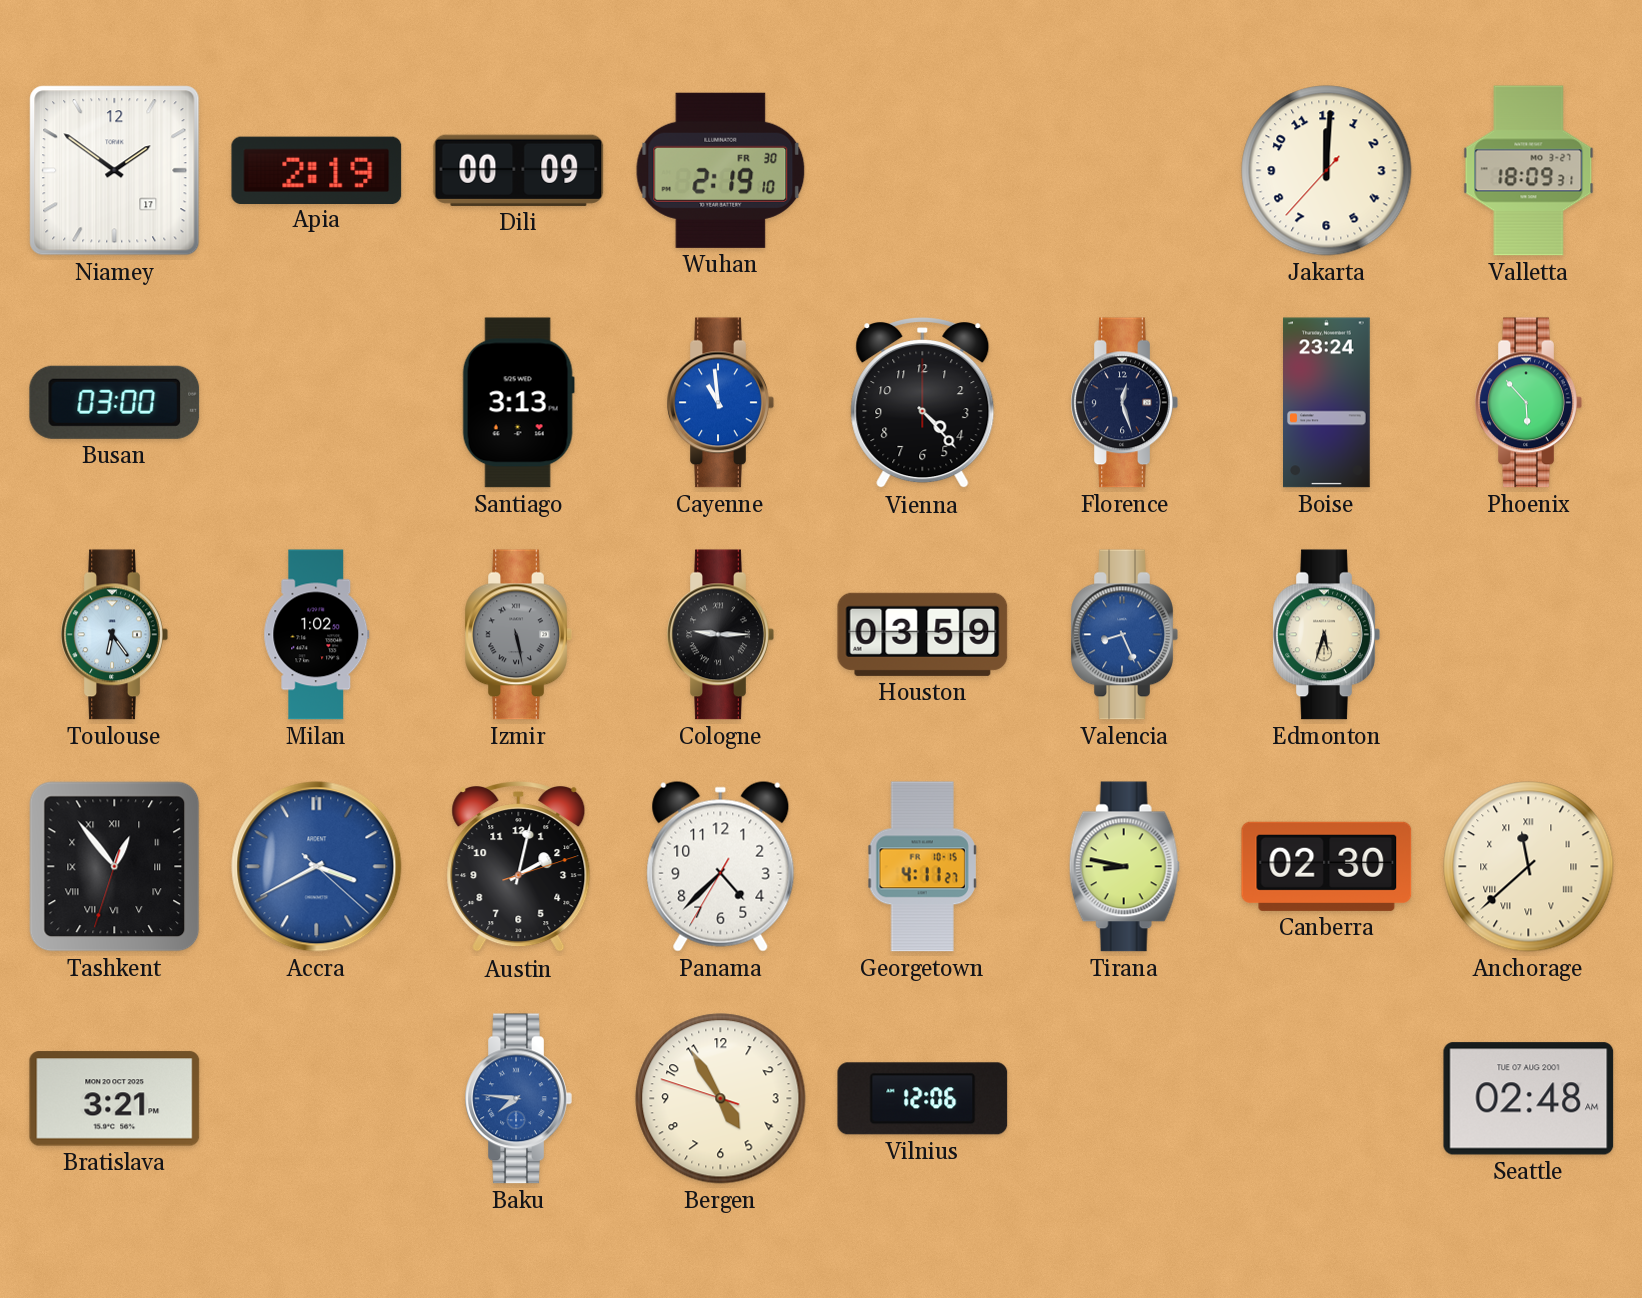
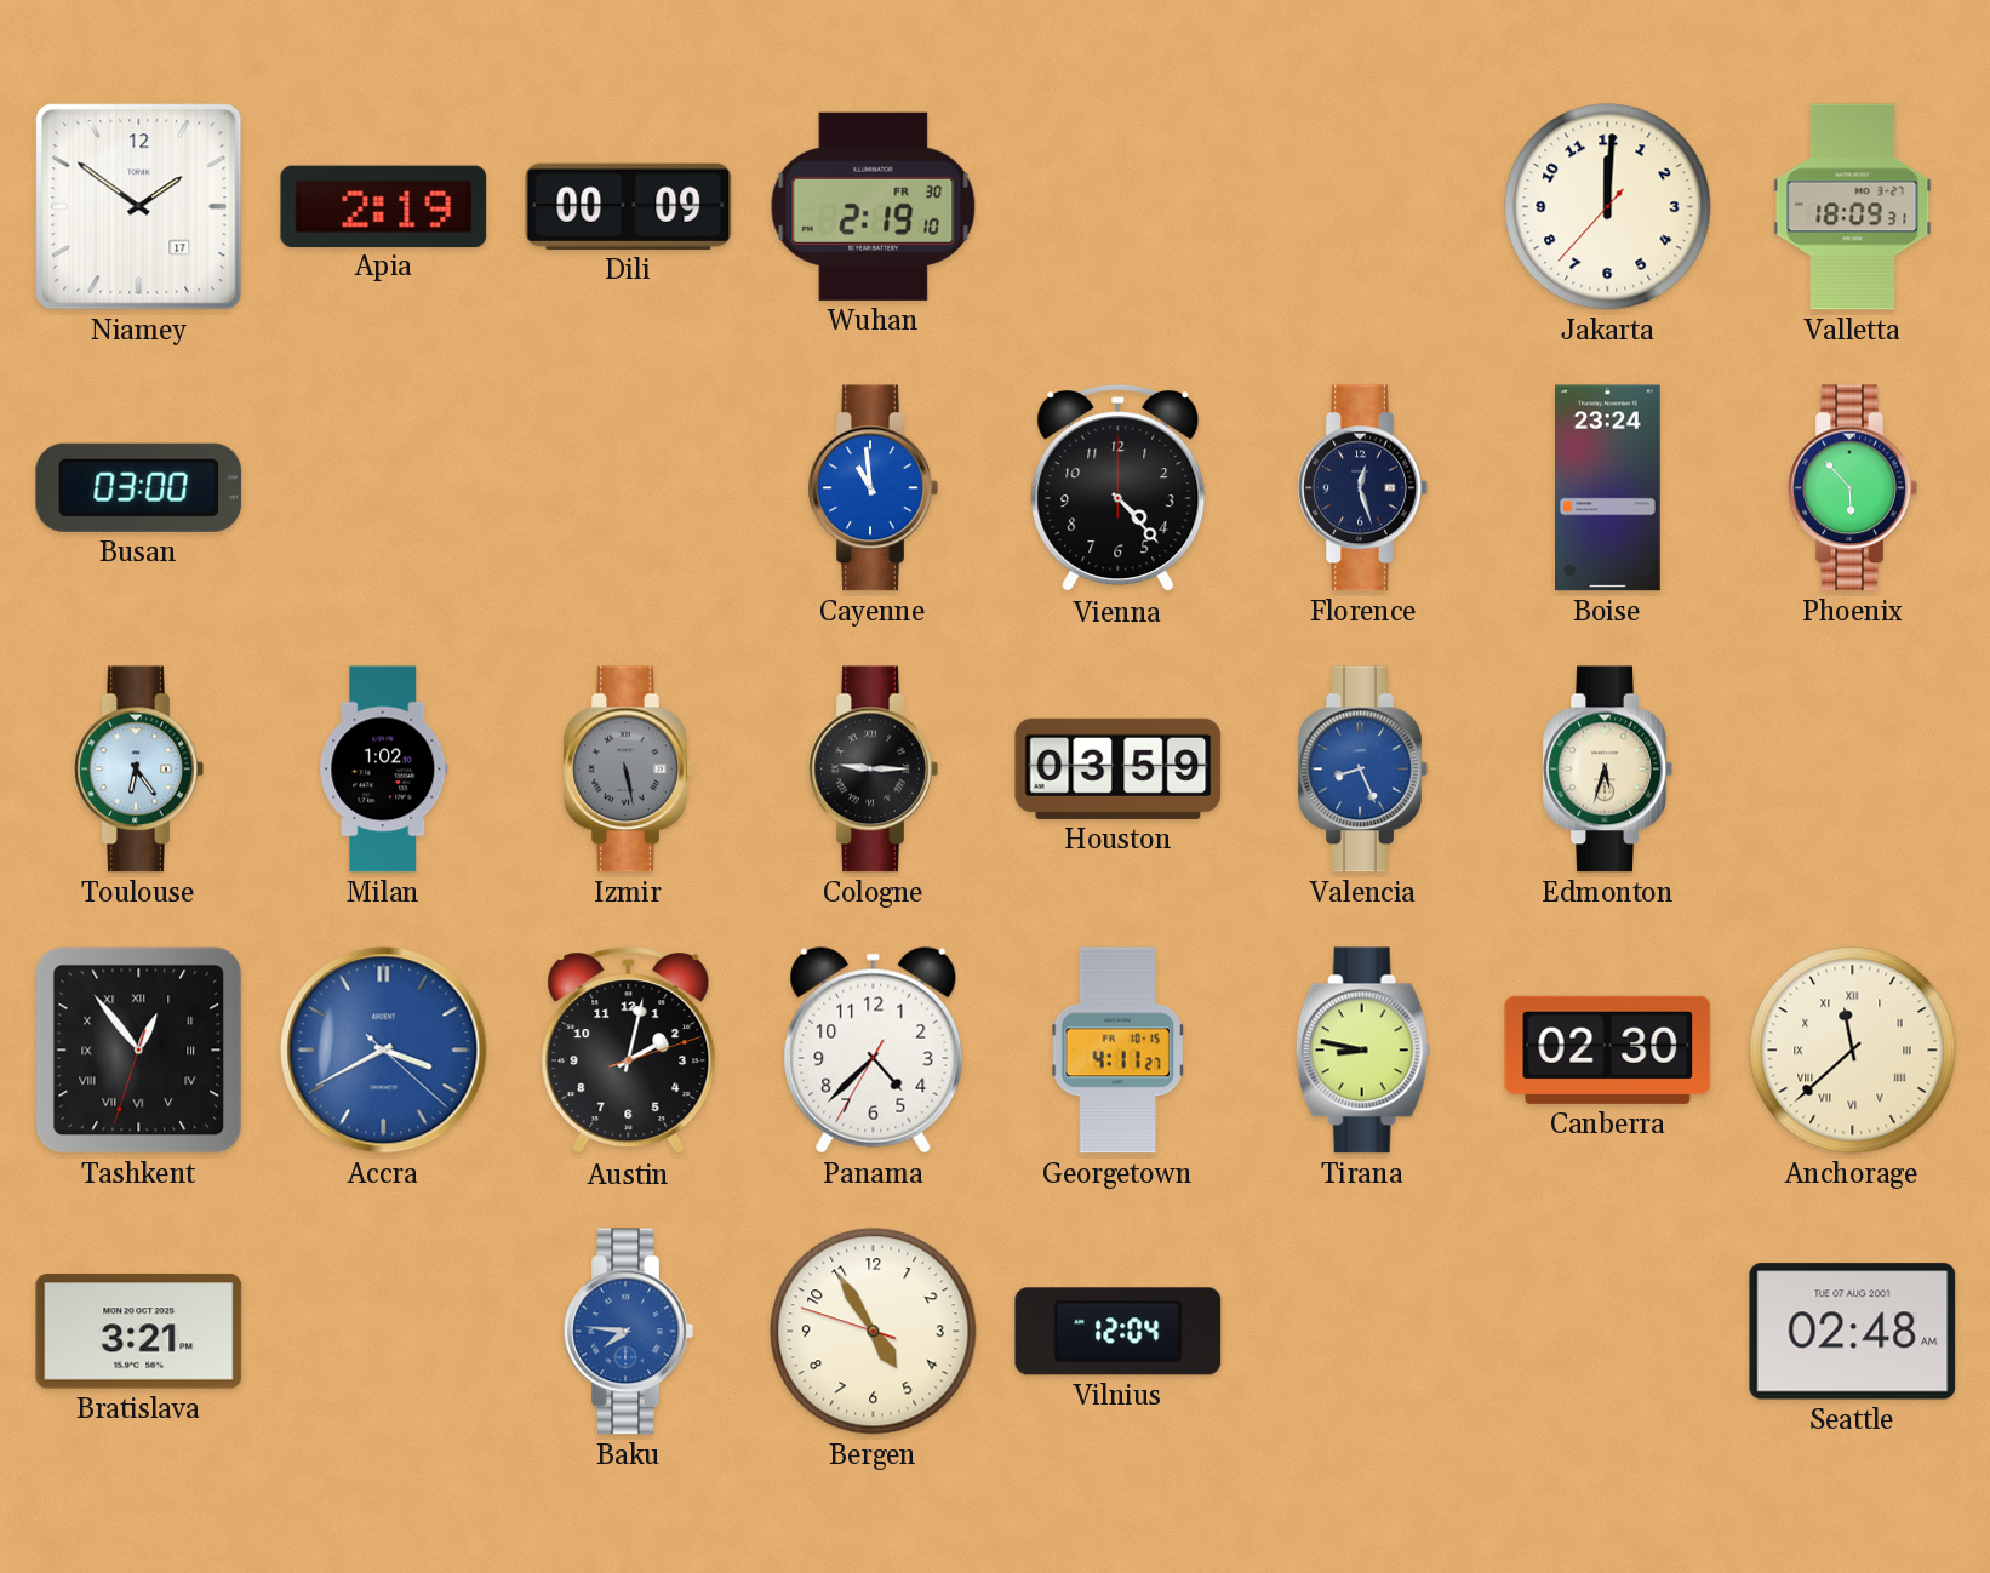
Santiago: 3:13 -> none (518, 403)
Vilnius: 12:06 -> 12:04 (1119, 1332)
